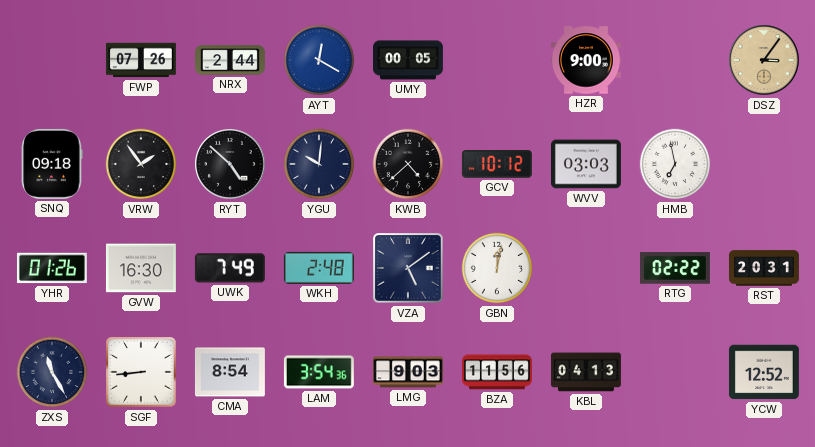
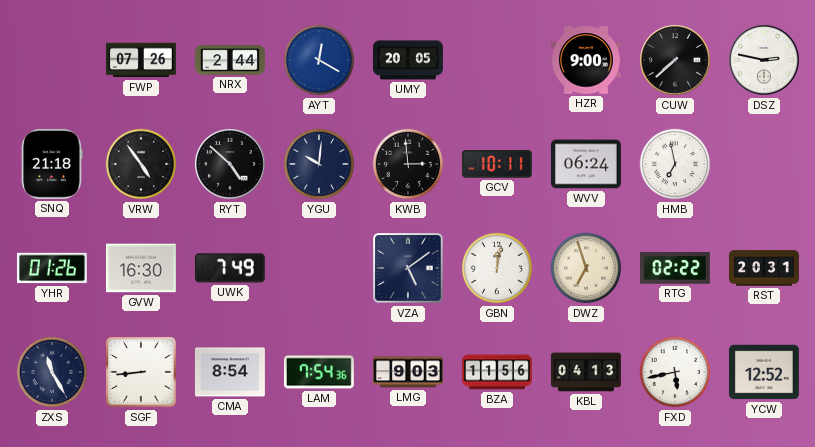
UMY: 00:05 -> 20:05 (409, 60)
CUW: none -> 7:38 (676, 61)
DSZ: 3:06 -> 2:47 (765, 61)
DSZ dial: champagne -> white (765, 61)
SNQ: 09:18 -> 21:18 (52, 164)
VRW: 1:54 -> 4:54 (141, 164)
KWB: 4:38 -> 2:59 (408, 164)
GCV: 10:12 -> 10:11 (497, 165)
WVV: 03:03 -> 06:24 (586, 164)
WKH: 2:48 -> none (319, 268)
DWZ: none -> 6:57 (586, 268)
LAM: 3:54 -> 7:54 (319, 372)
FXD: none -> 5:43 (675, 372)
